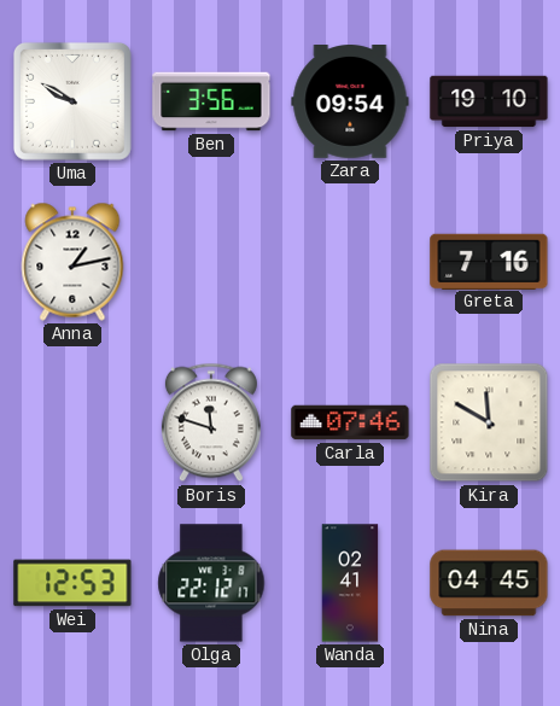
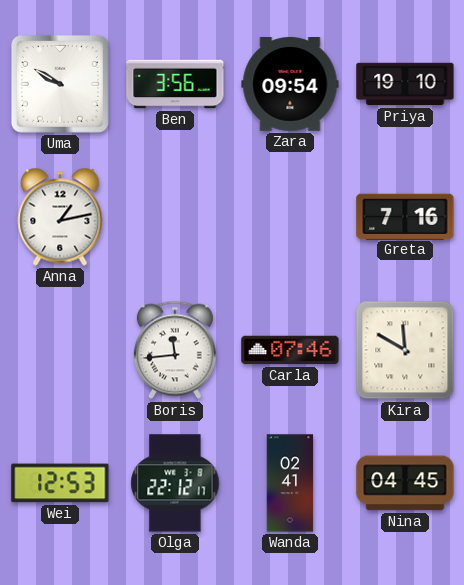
Boris: 11:48 -> 11:44 (175, 350)
